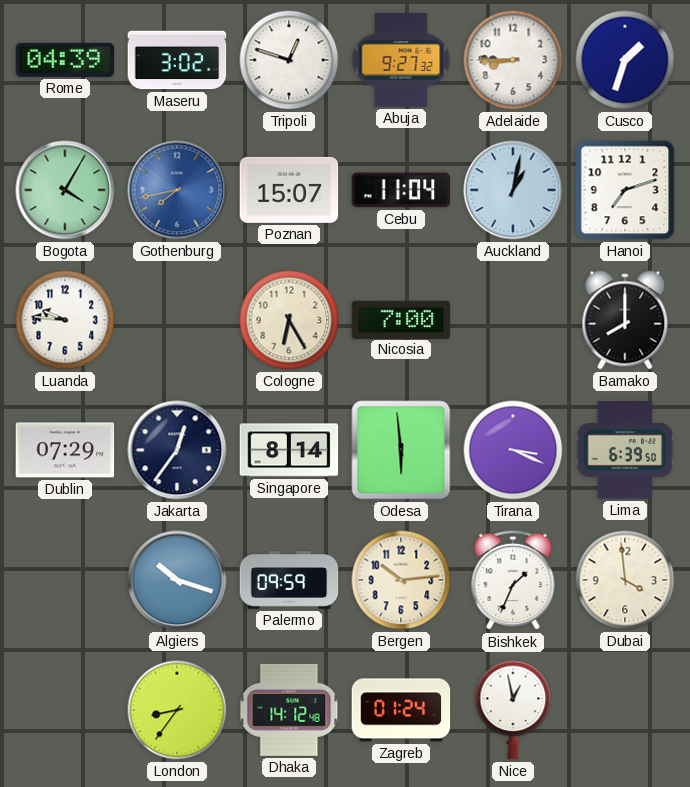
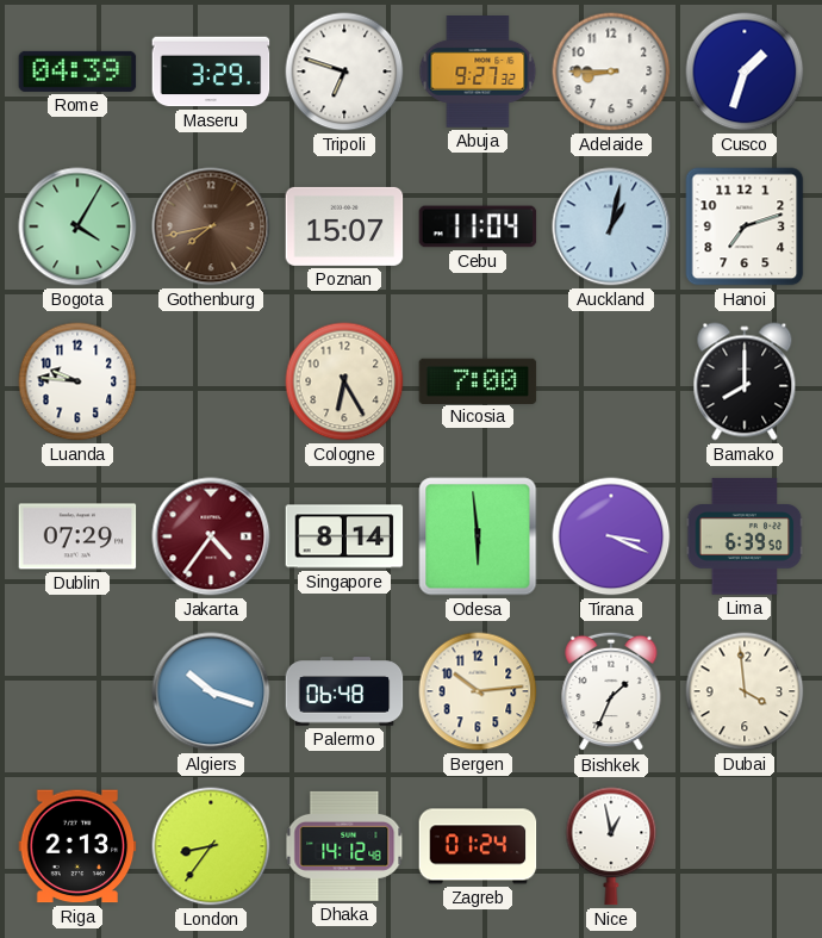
Maseru: 3:02 -> 3:29 (211, 72)
Tripoli: 12:48 -> 6:48 (344, 72)
Gothenburg dial: blue -> brown (211, 226)
Jakarta: 12:36 -> 4:36 (211, 536)
Jakarta dial: navy -> burgundy (211, 536)
Palermo: 09:59 -> 06:48 (344, 691)
Riga: none -> 2:13 (77, 846)
